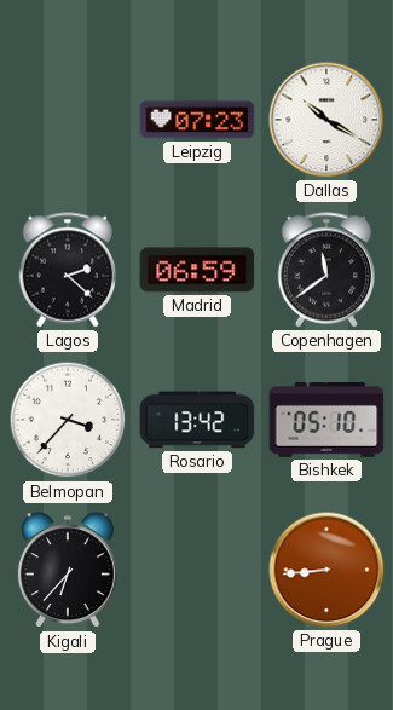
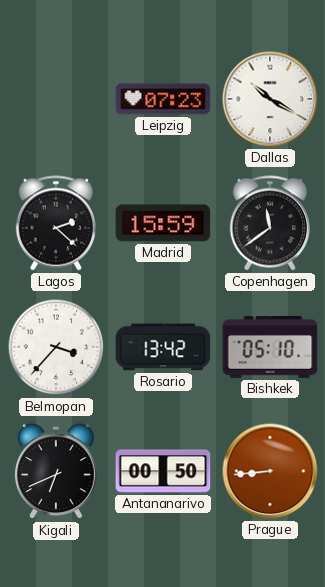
Madrid: 06:59 -> 15:59 (163, 223)
Kigali: 6:37 -> 6:41 (56, 472)
Antananarivo: none -> 00:50 (163, 471)
